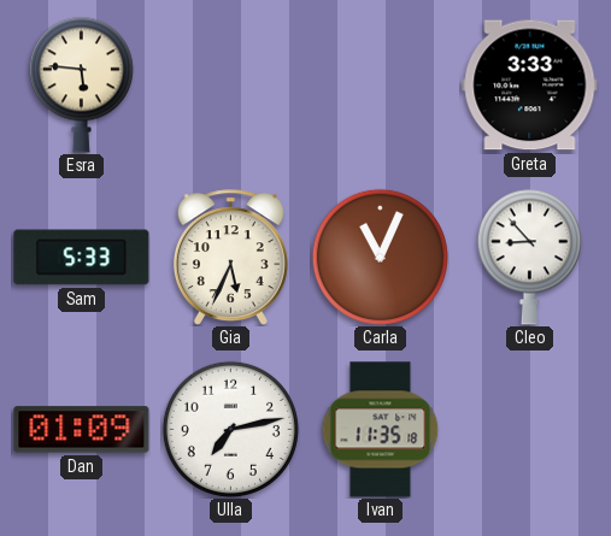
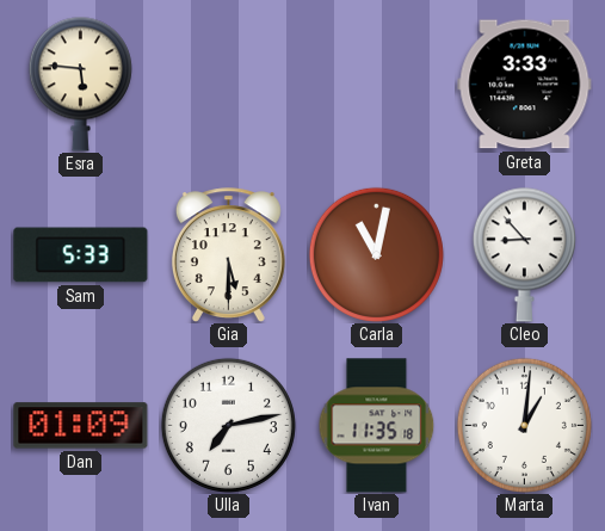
Gia: 5:34 -> 5:30 (228, 254)
Carla: 11:04 -> 11:02 (376, 254)
Marta: none -> 1:01 (524, 425)
